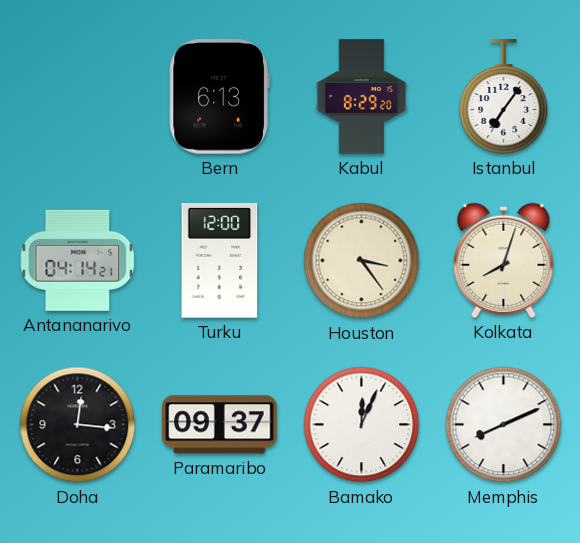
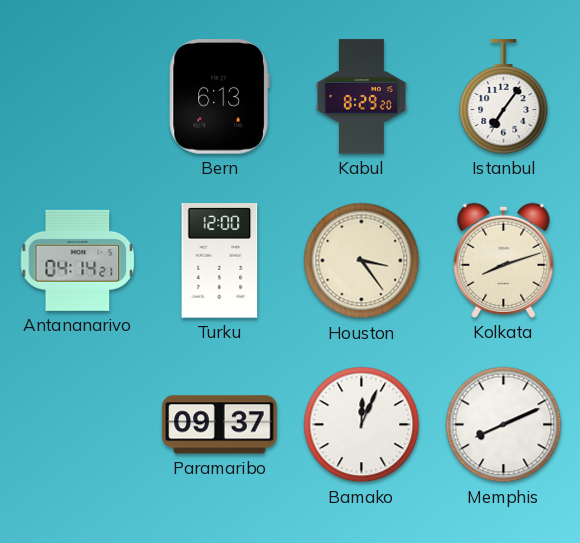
Kolkata: 8:03 -> 8:12 (504, 260)
Doha: 12:16 -> none (78, 425)
